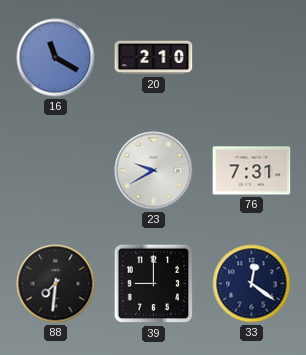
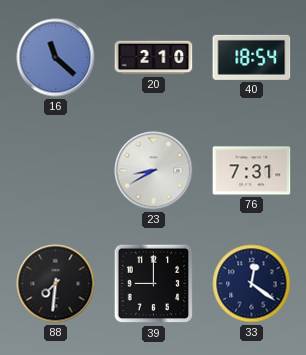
16: 11:20 -> 11:22 (56, 58)
40: none -> 18:54 (252, 57)
23: 9:40 -> 8:40 (154, 171)
